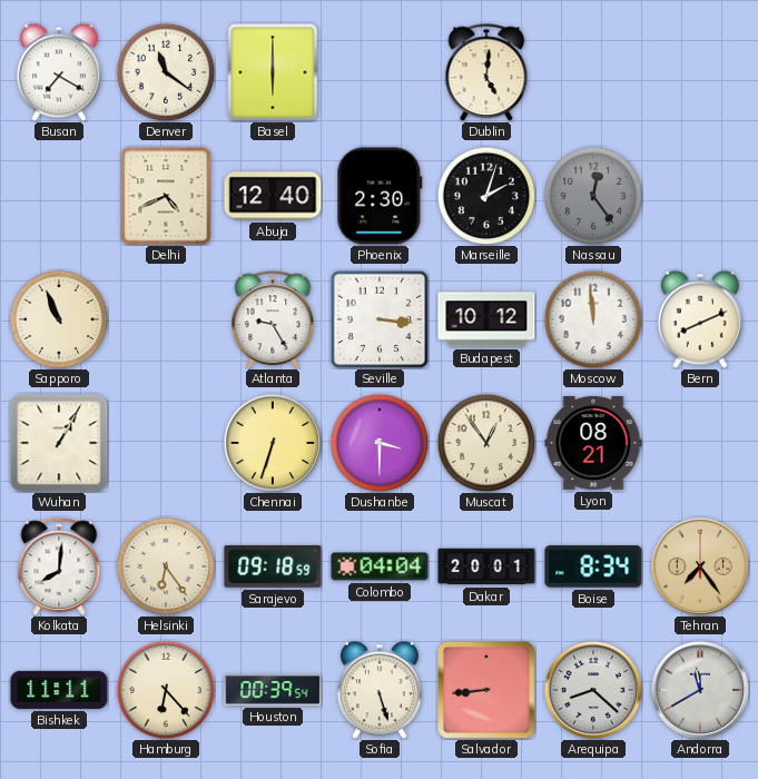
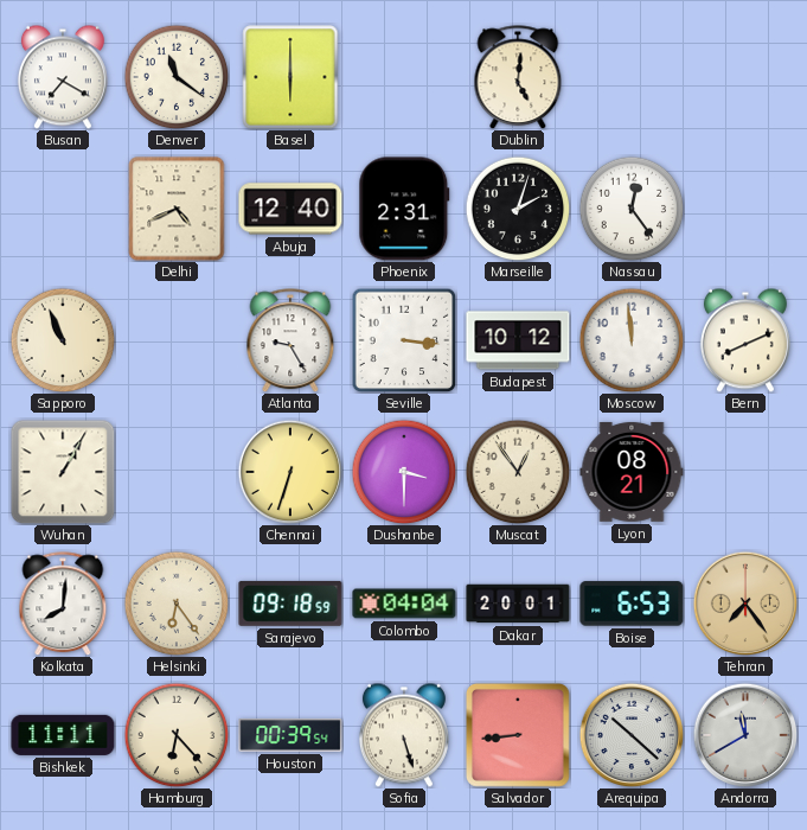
Phoenix: 2:30 -> 2:31 (404, 209)
Nassau dial: grey -> white (632, 209)
Boise: 8:34 -> 6:53 (632, 604)
Arequipa: 8:22 -> 10:22 (632, 735)
